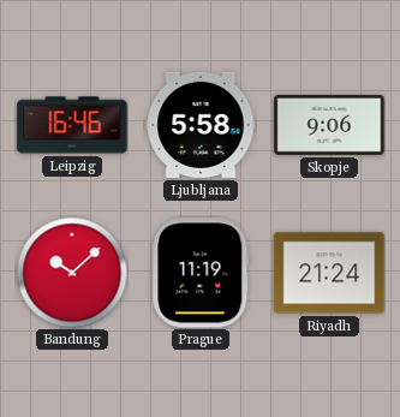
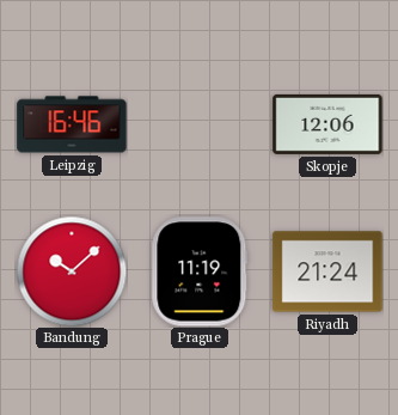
Ljubljana: 5:58 -> none (201, 125)
Skopje: 9:06 -> 12:06 (327, 124)
